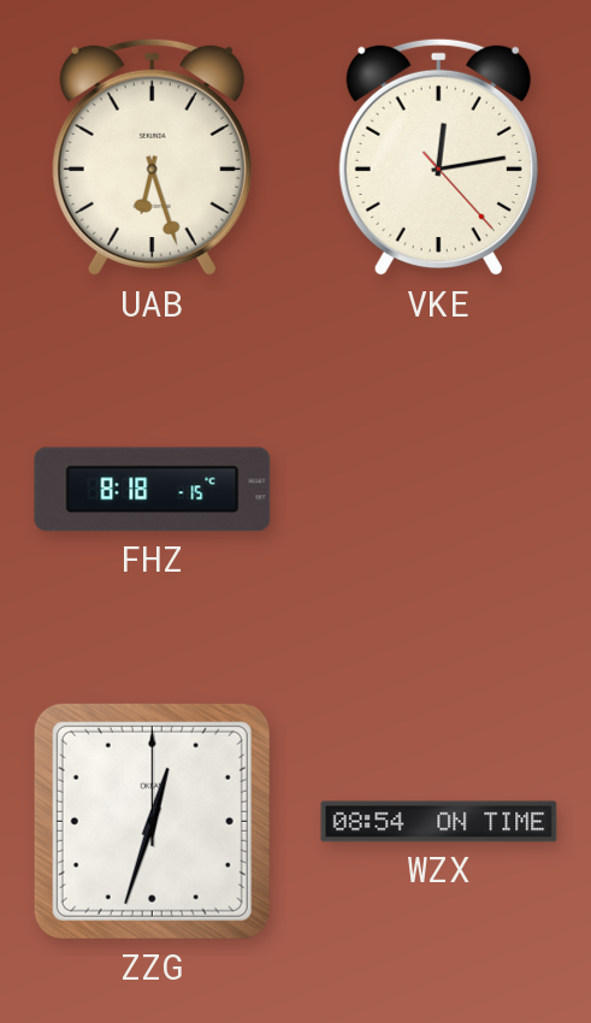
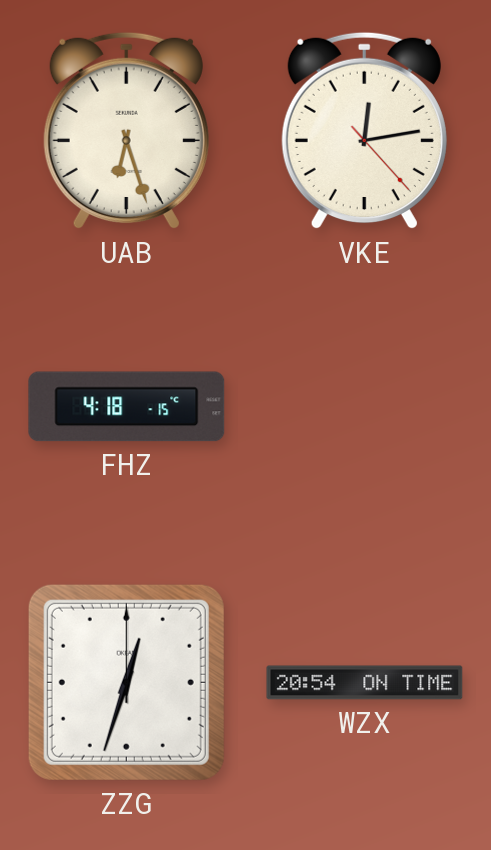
FHZ: 8:18 -> 4:18 (127, 407)
WZX: 08:54 -> 20:54 (365, 683)
